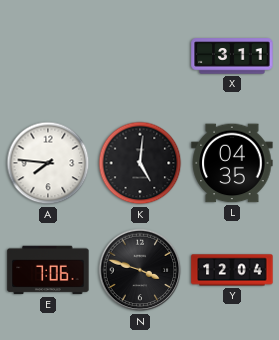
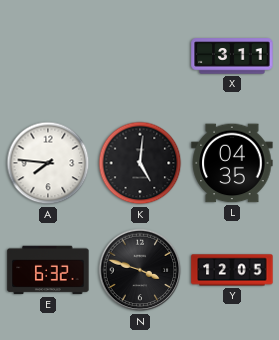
E: 7:06 -> 6:32 (48, 270)
Y: 12:04 -> 12:05 (232, 270)
